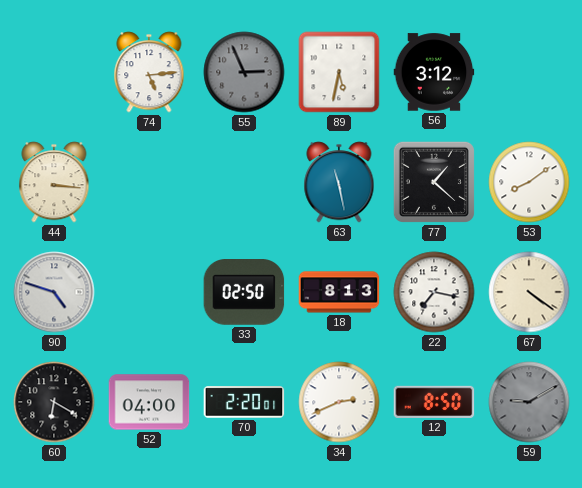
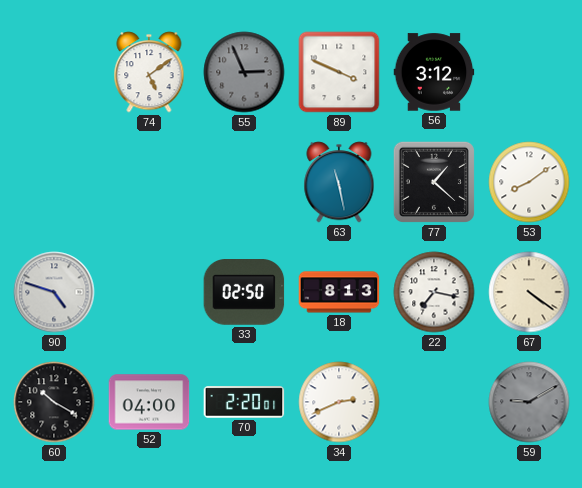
74: 5:14 -> 5:09 (149, 72)
89: 5:32 -> 3:49 (339, 72)
44: 3:16 -> none (54, 182)
60: 6:20 -> 10:20 (54, 402)
12: 8:50 -> none (434, 402)
